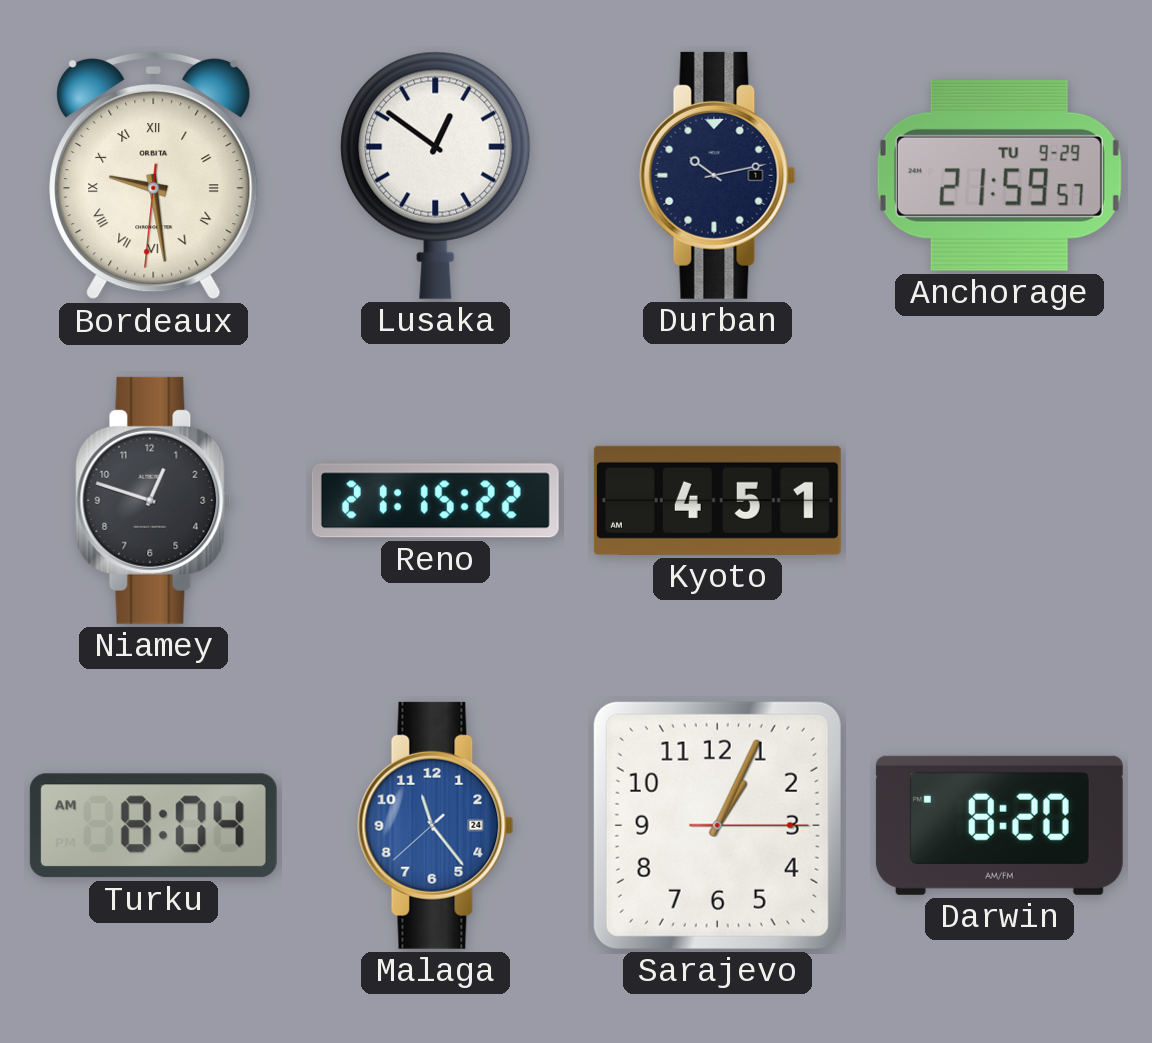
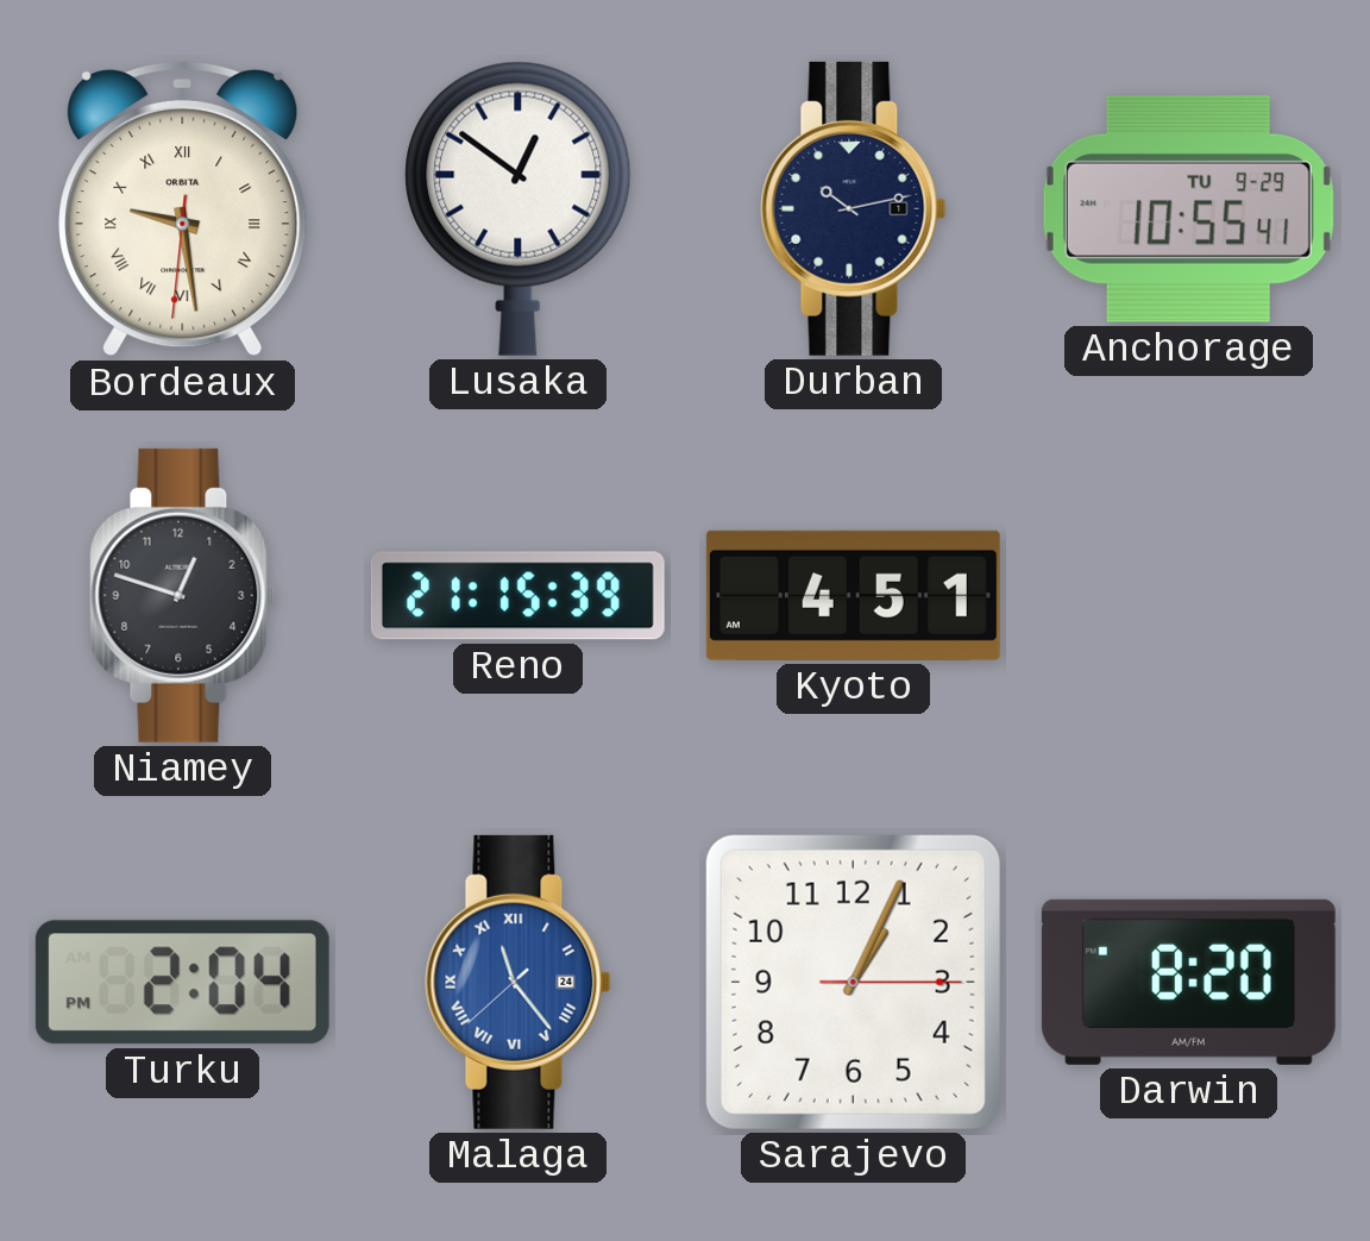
Anchorage: 21:59 -> 10:55 (1188, 208)
Reno: 21:15:22 -> 21:15:39 (517, 596)
Turku: 8:04 -> 2:04 (182, 983)
Malaga numerals: Arabic -> Roman (519, 982)
